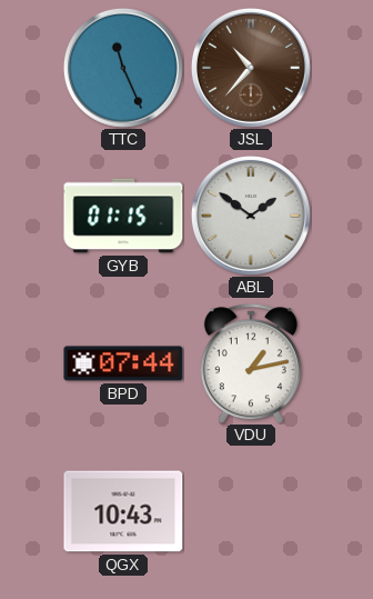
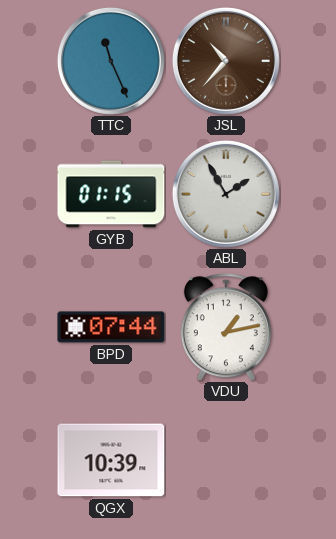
ABL: 1:51 -> 1:55 (226, 194)
QGX: 10:43 -> 10:39 (111, 460)
